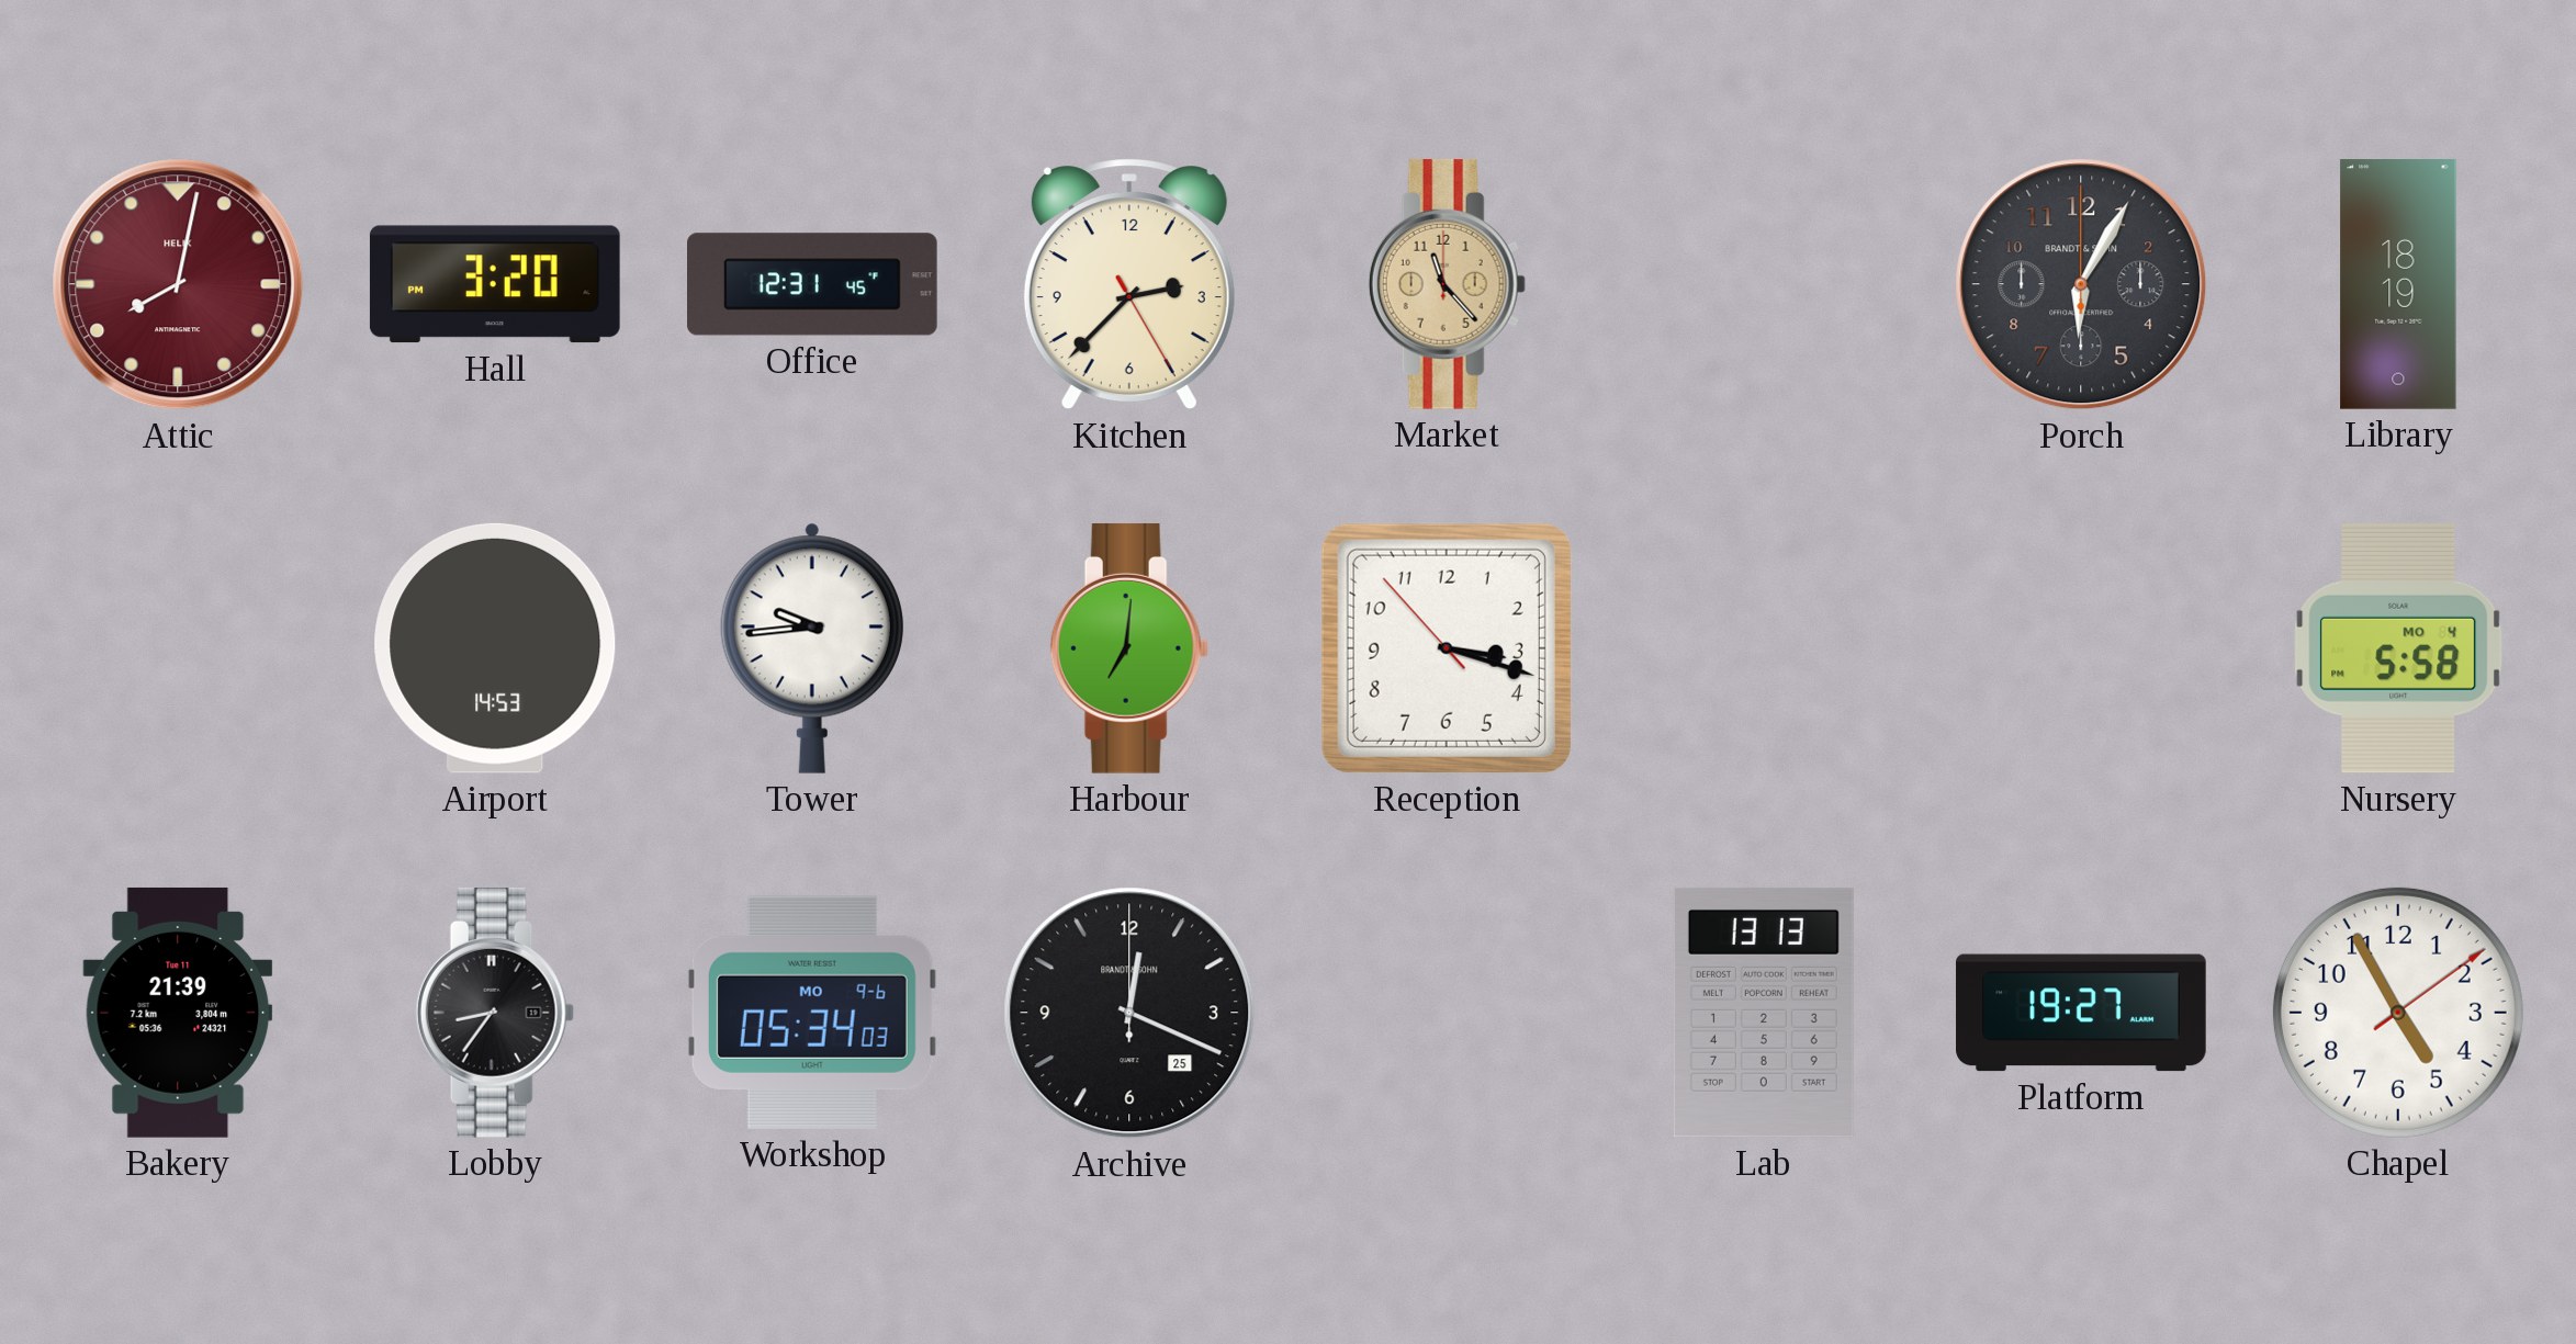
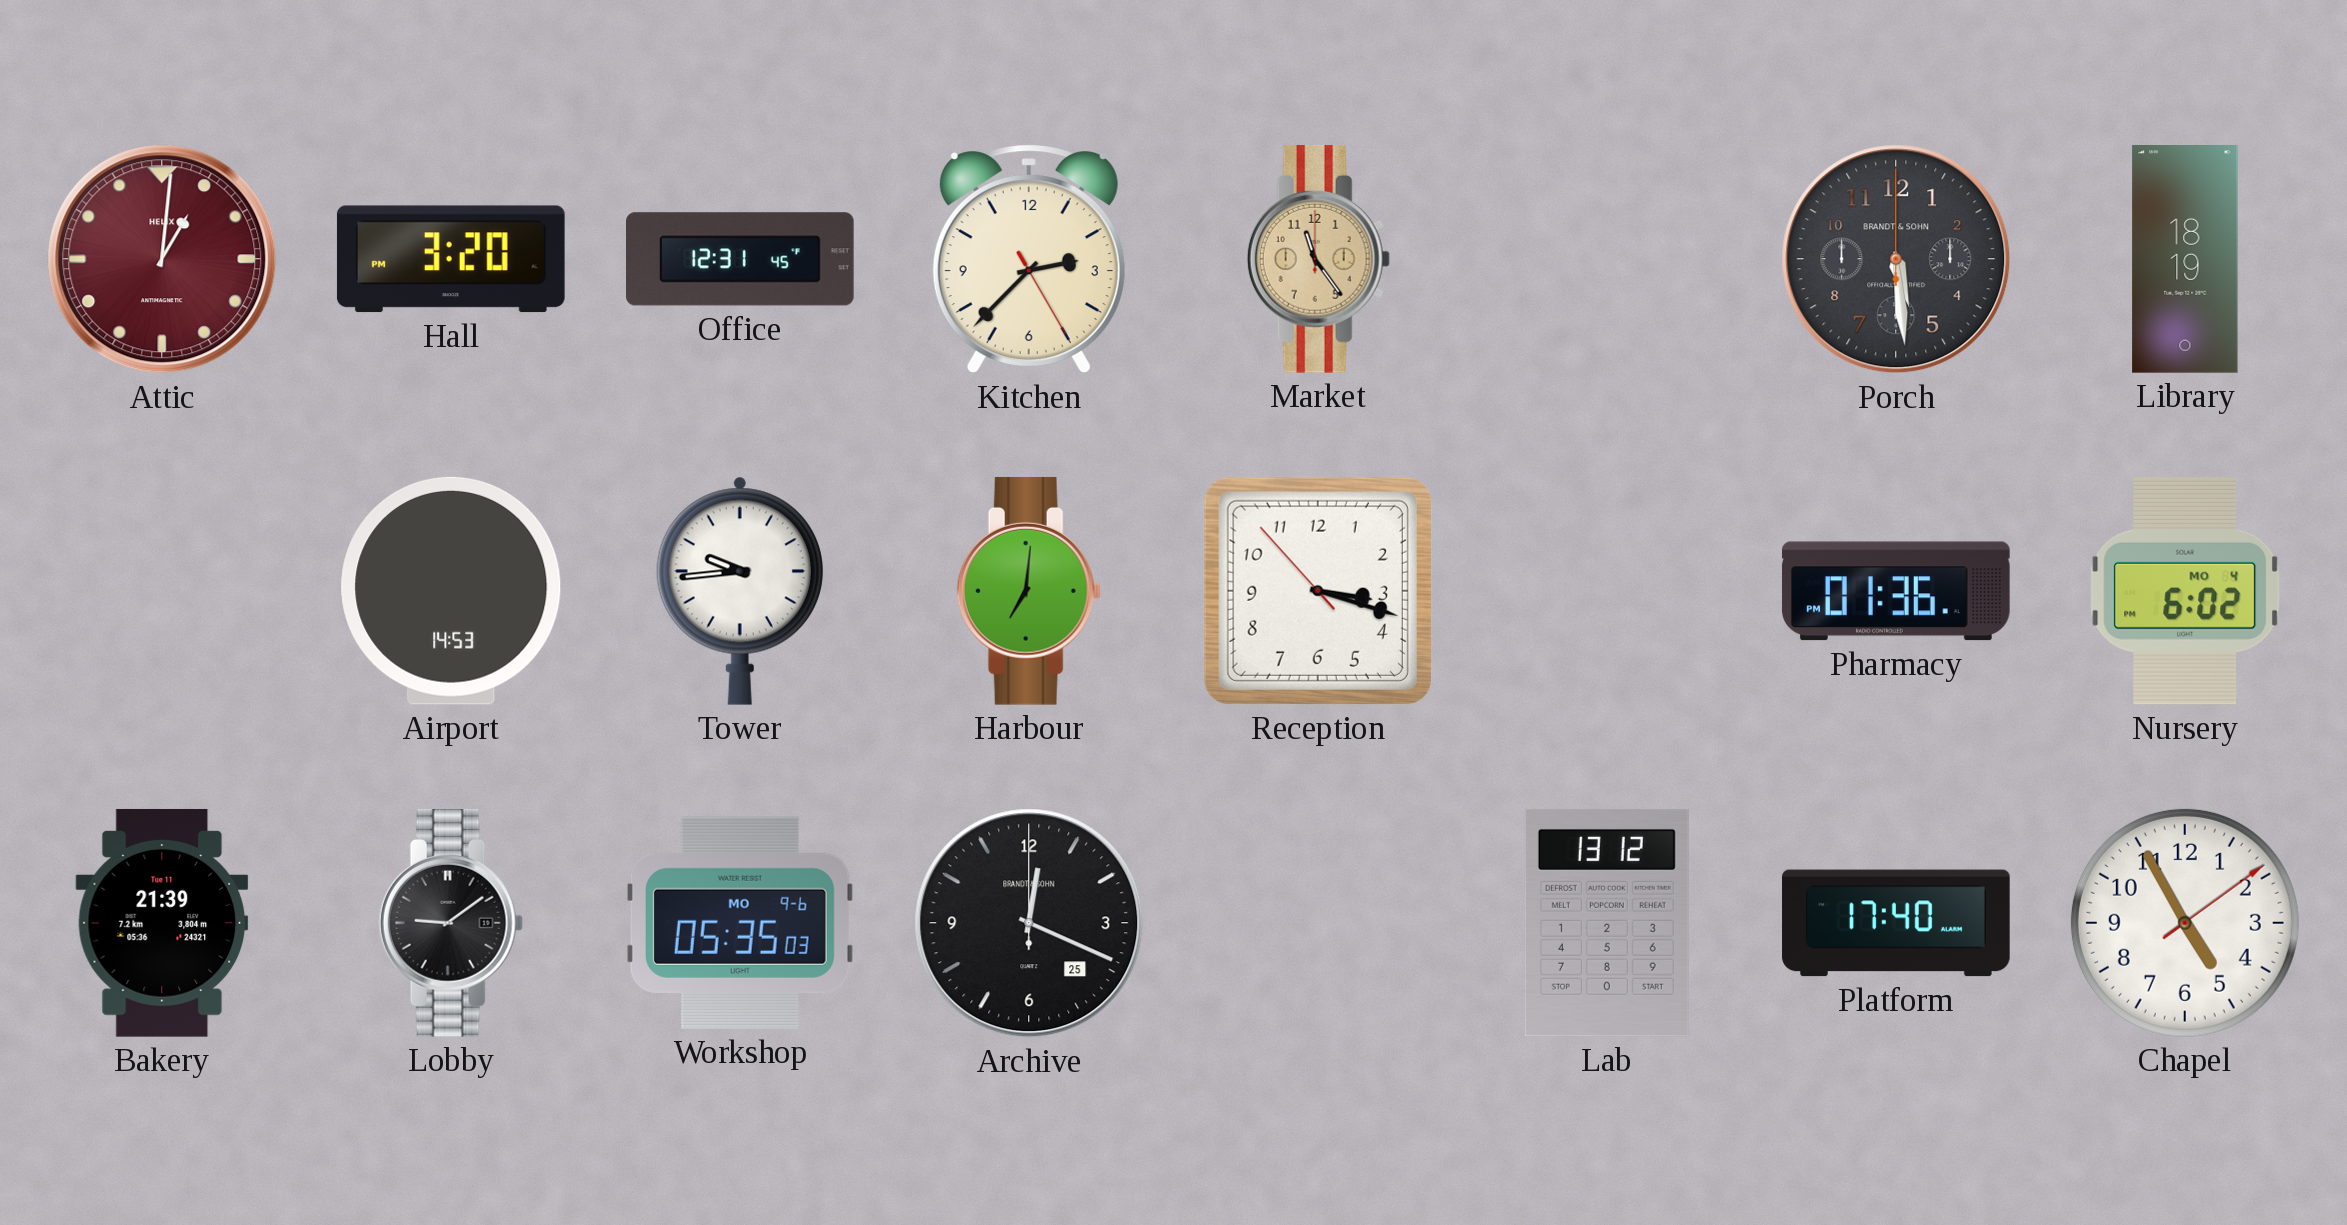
Attic: 8:02 -> 1:01 (162, 259)
Market: 11:23 -> 11:24 (1318, 259)
Porch: 6:05 -> 5:29 (1896, 259)
Pharmacy: none -> 01:36 (1896, 591)
Nursery: 5:58 -> 6:02 (2185, 591)
Lobby: 8:36 -> 9:09 (451, 923)
Workshop: 05:34 -> 05:35 (740, 923)
Lab: 13:13 -> 13:12 (1607, 923)
Platform: 19:27 -> 17:40 (1896, 923)
